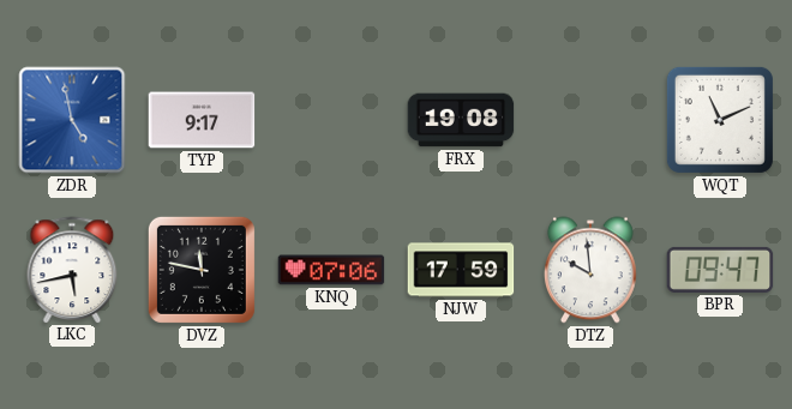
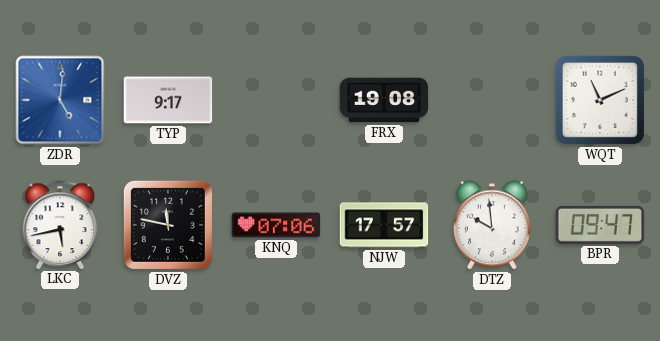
ZDR: 4:58 -> 5:01 (60, 100)
NJW: 17:59 -> 17:57 (384, 225)
